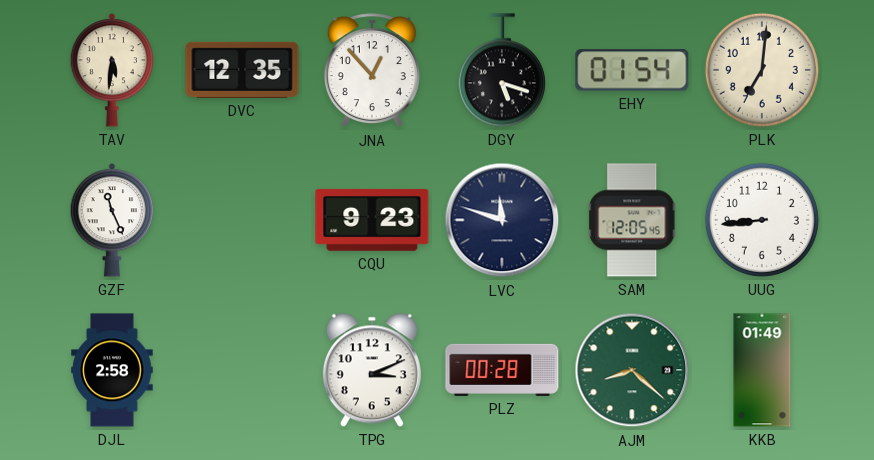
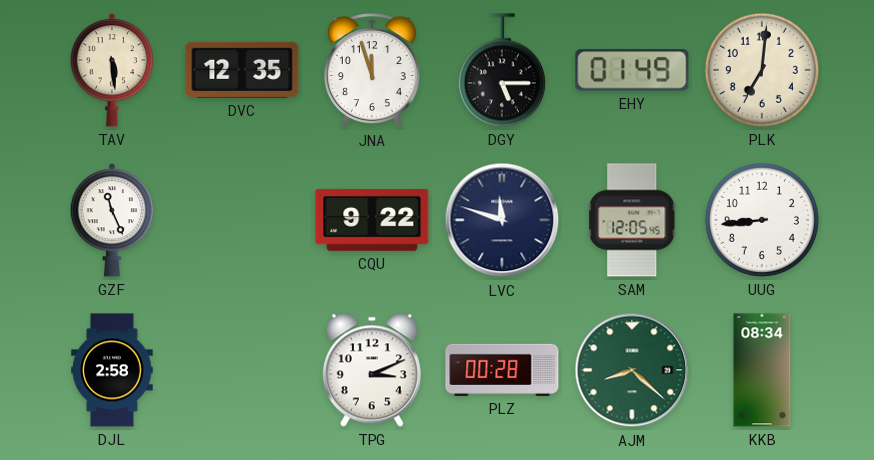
TAV: 5:31 -> 5:29 (112, 70)
JNA: 12:53 -> 11:57 (372, 71)
DGY: 5:18 -> 5:15 (502, 70)
EHY: 01:54 -> 01:49 (632, 70)
CQU: 9:23 -> 9:22 (372, 220)
KKB: 01:49 -> 08:34 (762, 370)
